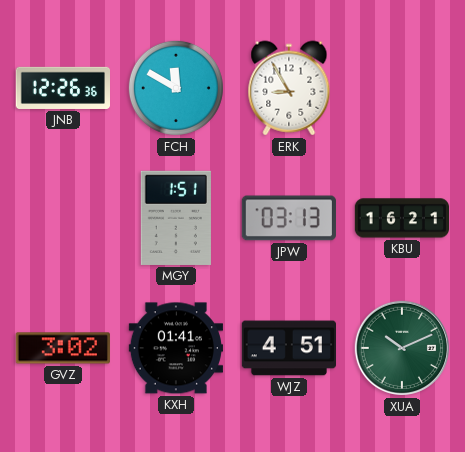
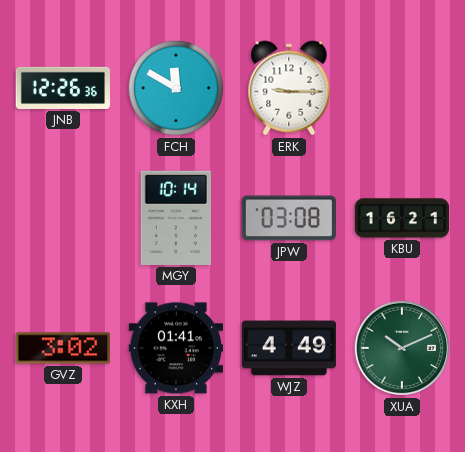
ERK: 8:55 -> 9:15 (289, 88)
MGY: 1:51 -> 10:14 (176, 218)
JPW: 03:13 -> 03:08 (289, 218)
WJZ: 4:51 -> 4:49 (288, 348)
